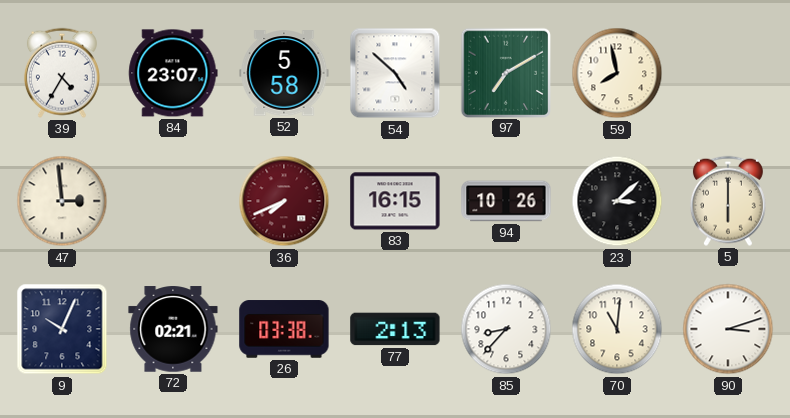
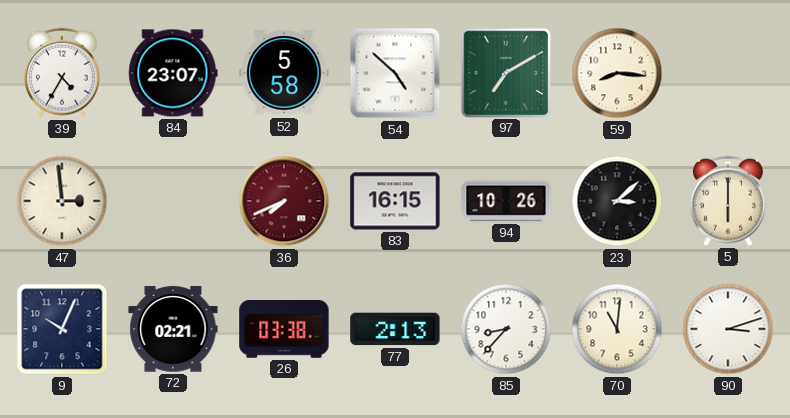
59: 7:58 -> 8:16 (617, 73)
